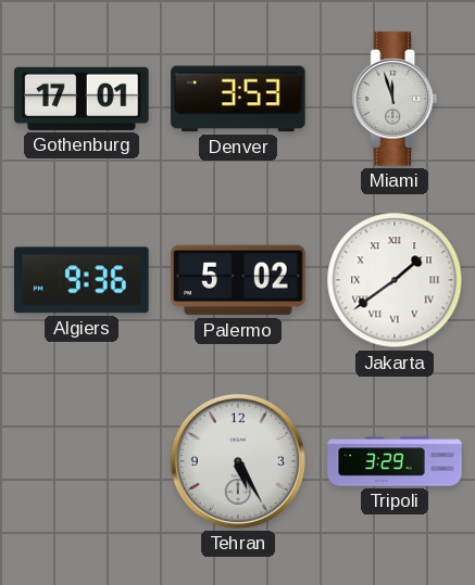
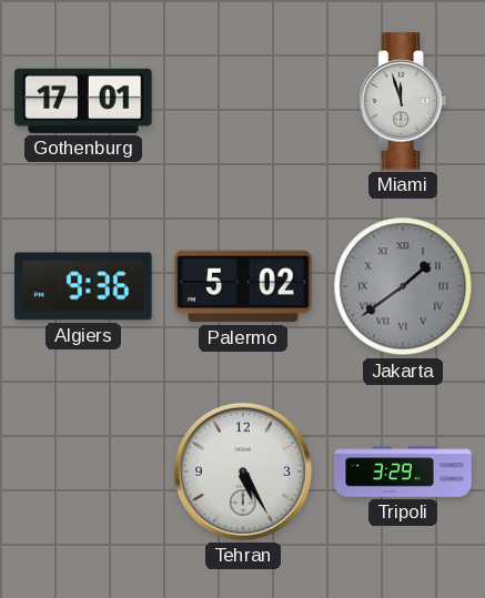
Denver: 3:53 -> none (238, 99)
Jakarta dial: white -> grey (403, 286)
